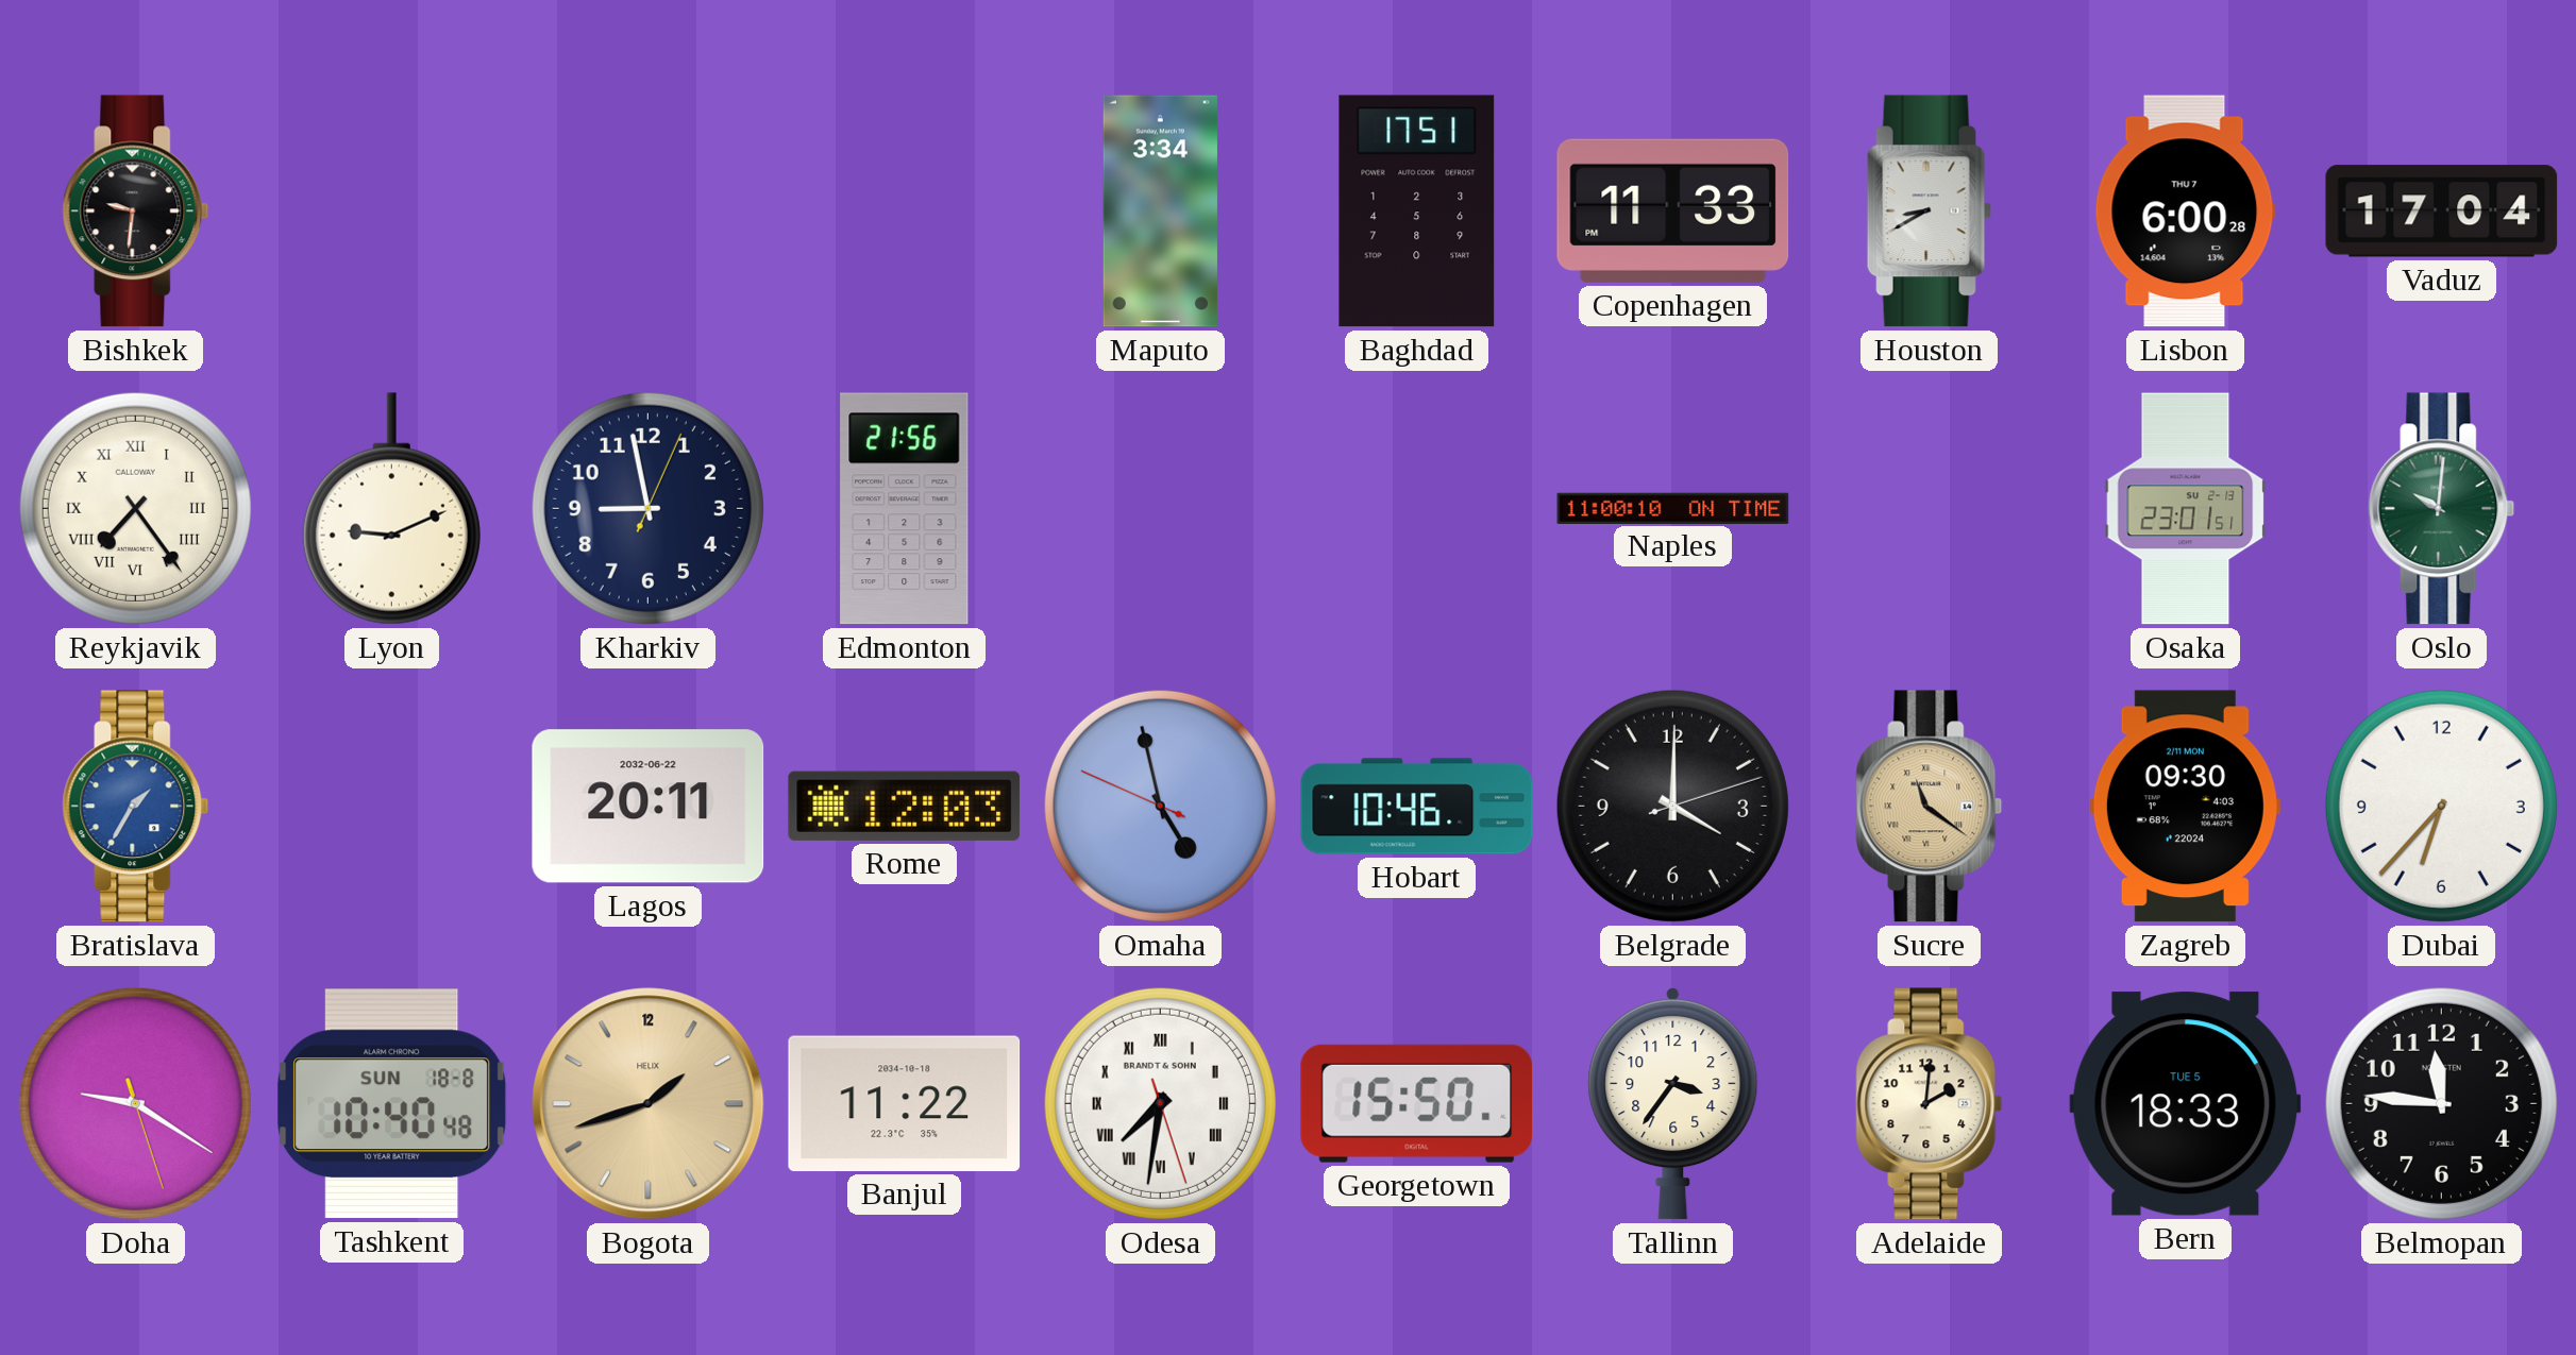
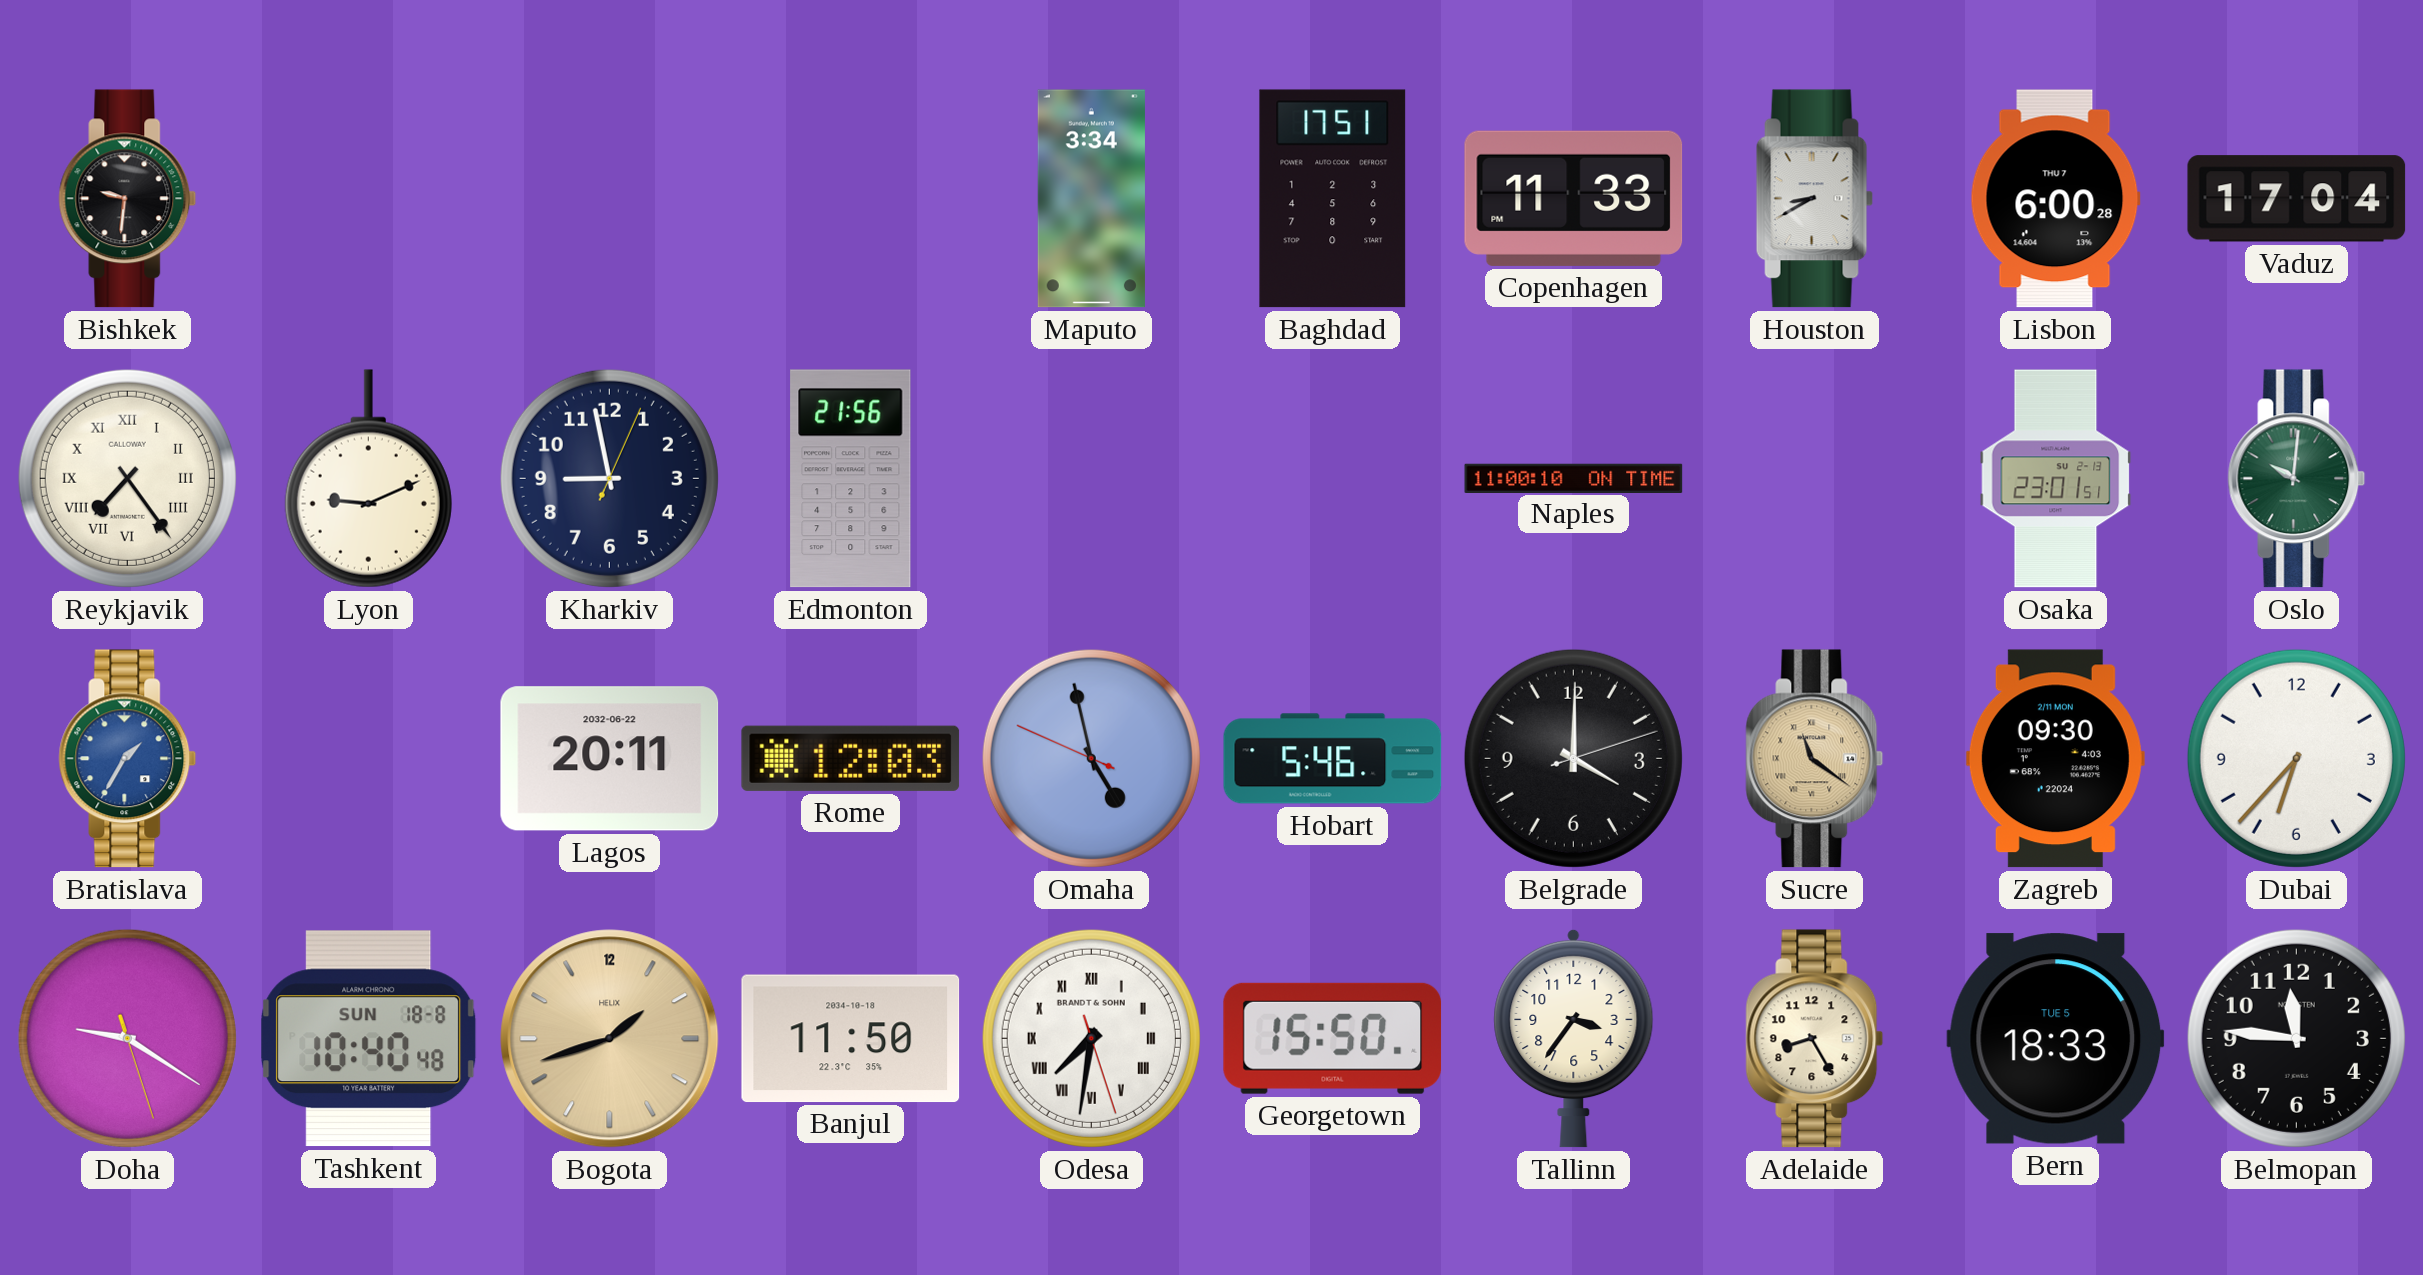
Hobart: 10:46 -> 5:46 (1333, 759)
Banjul: 11:22 -> 11:50 (851, 1038)
Adelaide: 2:01 -> 8:25 (1815, 1039)
